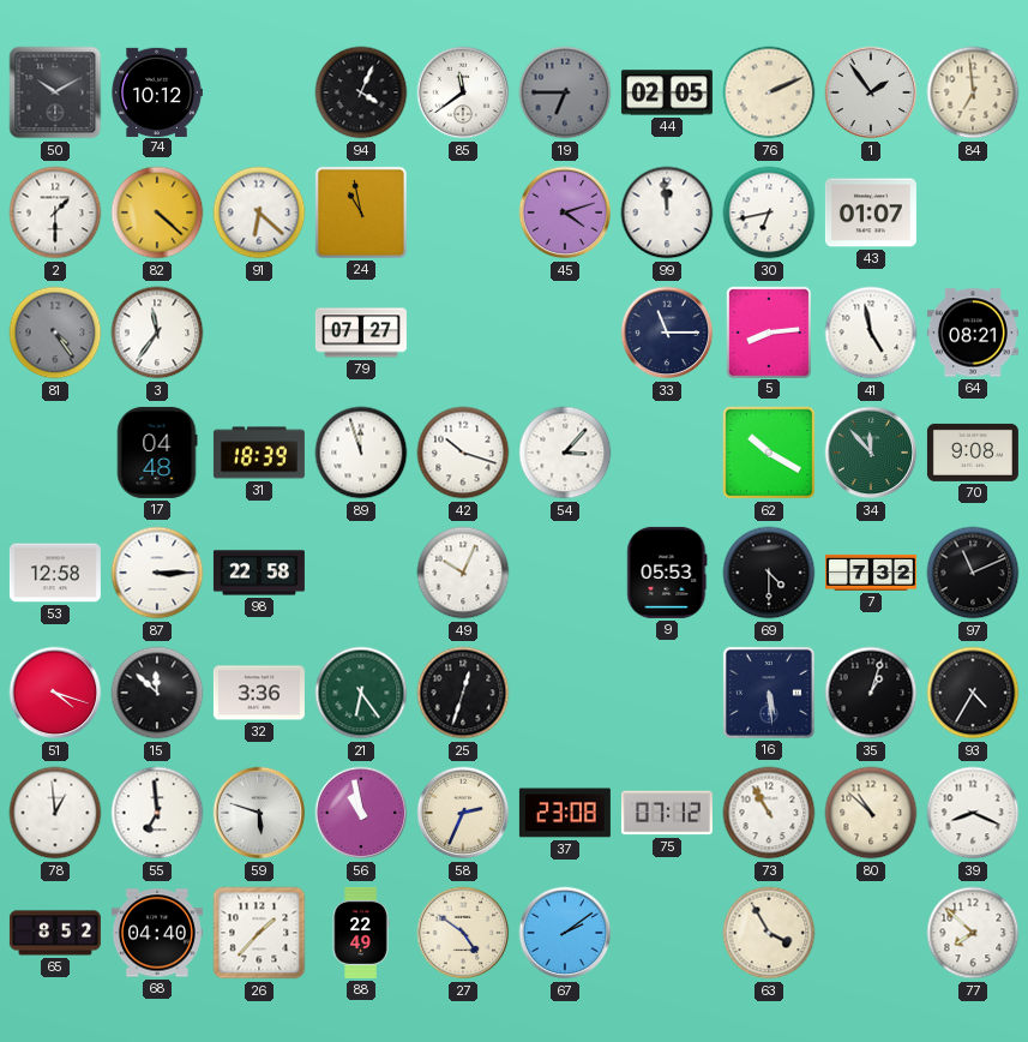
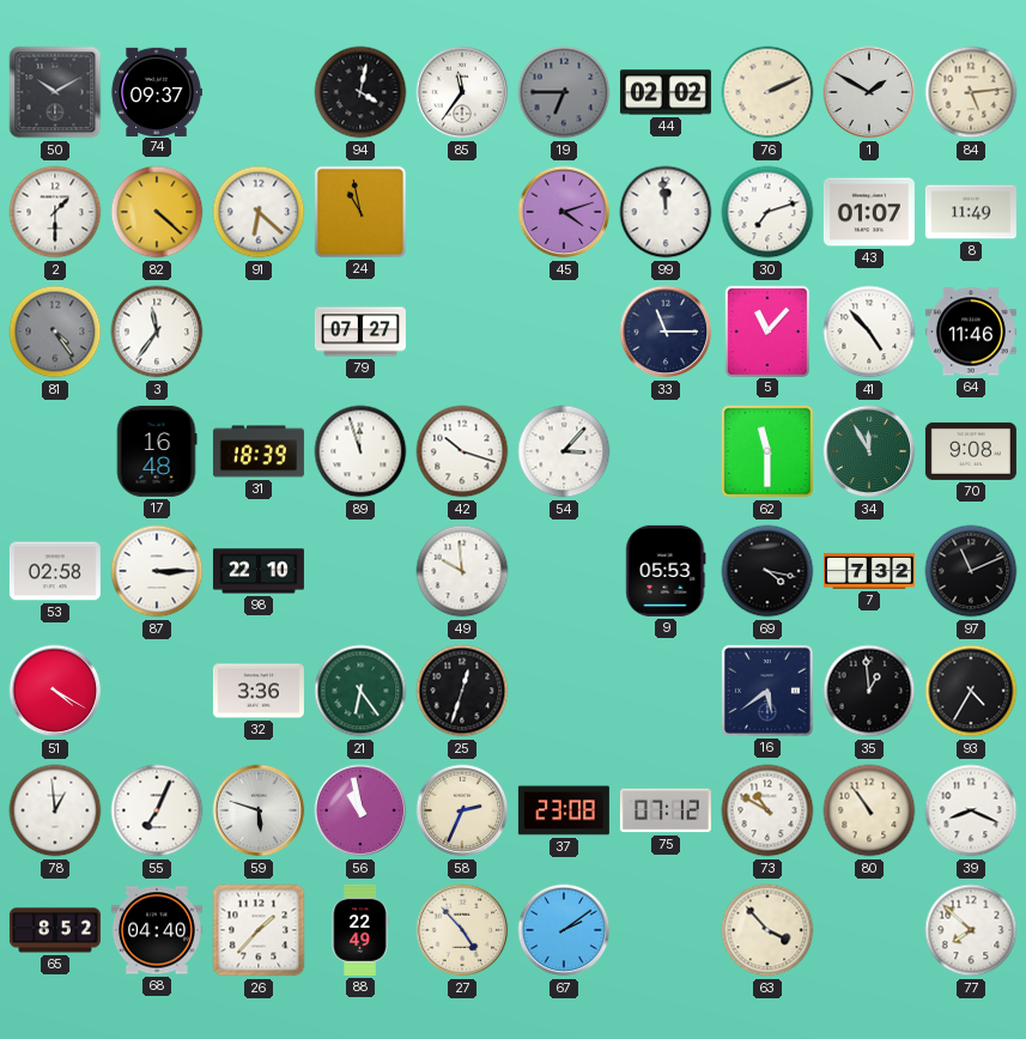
74: 10:12 -> 09:37 (157, 91)
94: 4:04 -> 4:02 (360, 92)
85: 11:39 -> 11:36 (462, 92)
44: 02:05 -> 02:02 (666, 92)
1: 1:54 -> 1:50 (869, 92)
84: 6:59 -> 5:14 (971, 92)
30: 6:43 -> 7:12 (767, 212)
8: none -> 11:49 (971, 212)
5: 8:14 -> 11:07 (766, 330)
41: 4:58 -> 4:53 (869, 332)
64: 08:21 -> 11:46 (971, 332)
17: 04:48 -> 16:48 (157, 451)
62: 10:20 -> 11:30 (767, 451)
34: 11:53 -> 11:55 (869, 451)
53: 12:58 -> 02:58 (55, 571)
98: 22:58 -> 22:10 (259, 571)
49: 10:04 -> 9:59 (462, 571)
69: 4:30 -> 4:17 (767, 571)
51: 4:18 -> 4:20 (55, 691)
15: 11:52 -> none (157, 693)
16: 5:29 -> 5:39 (767, 691)
35: 1:03 -> 12:59 (869, 691)
55: 6:59 -> 7:04 (157, 810)
73: 10:55 -> 10:50 (767, 810)
80: 10:52 -> 10:54 (869, 810)
27: 4:51 -> 4:53 (462, 930)
63: 3:55 -> 3:53 (767, 930)
